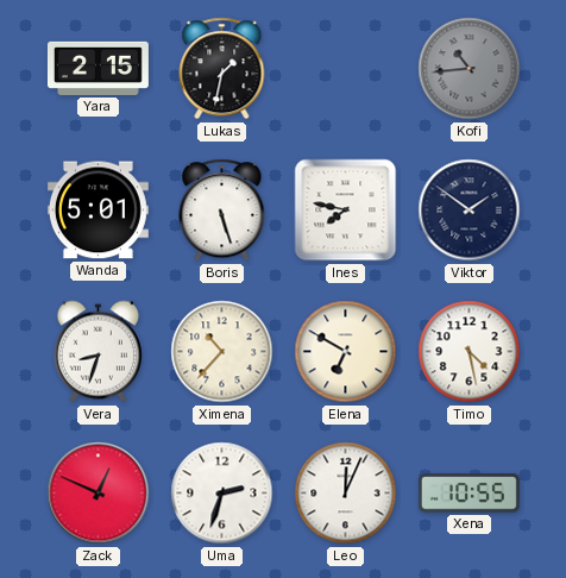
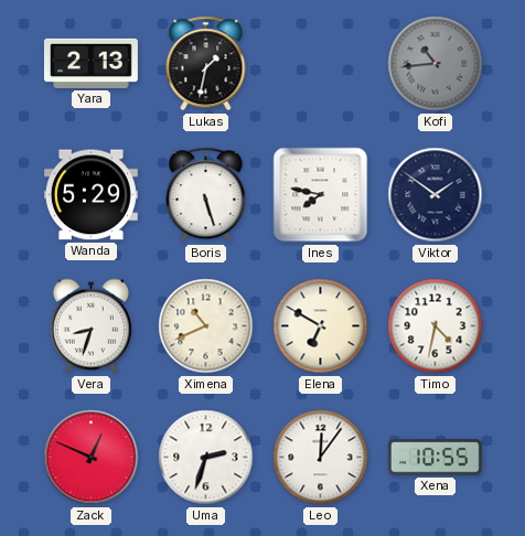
Yara: 2:15 -> 2:13 (90, 63)
Wanda: 5:01 -> 5:29 (90, 195)
Ximena: 10:37 -> 10:41 (206, 326)
Timo: 4:28 -> 4:32 (436, 326)
Leo: 12:04 -> 12:06 (321, 458)
